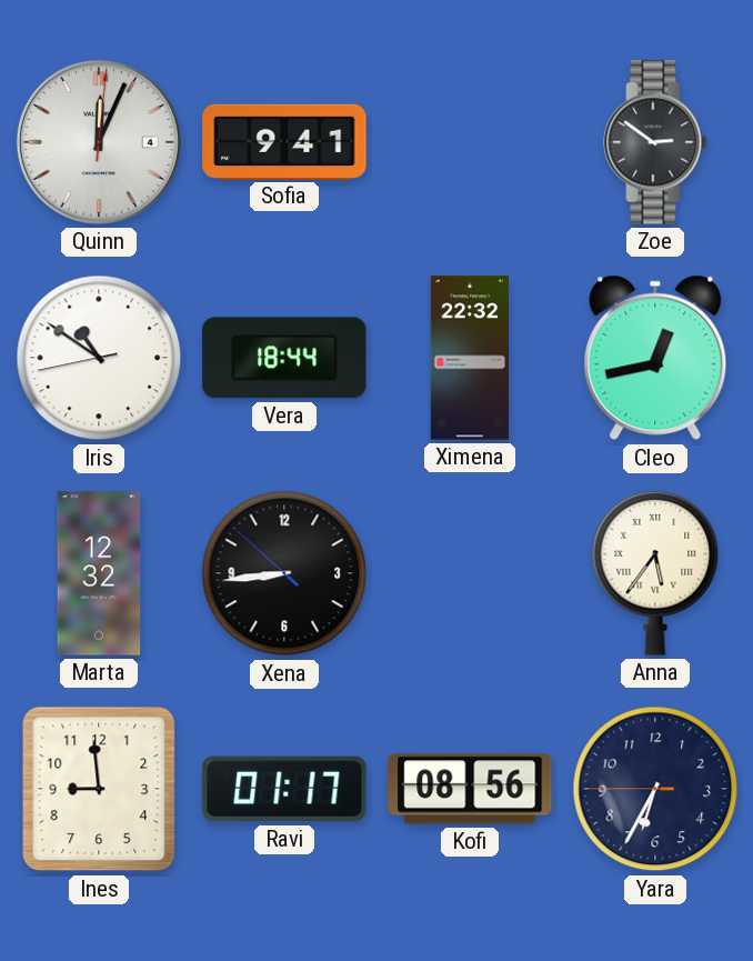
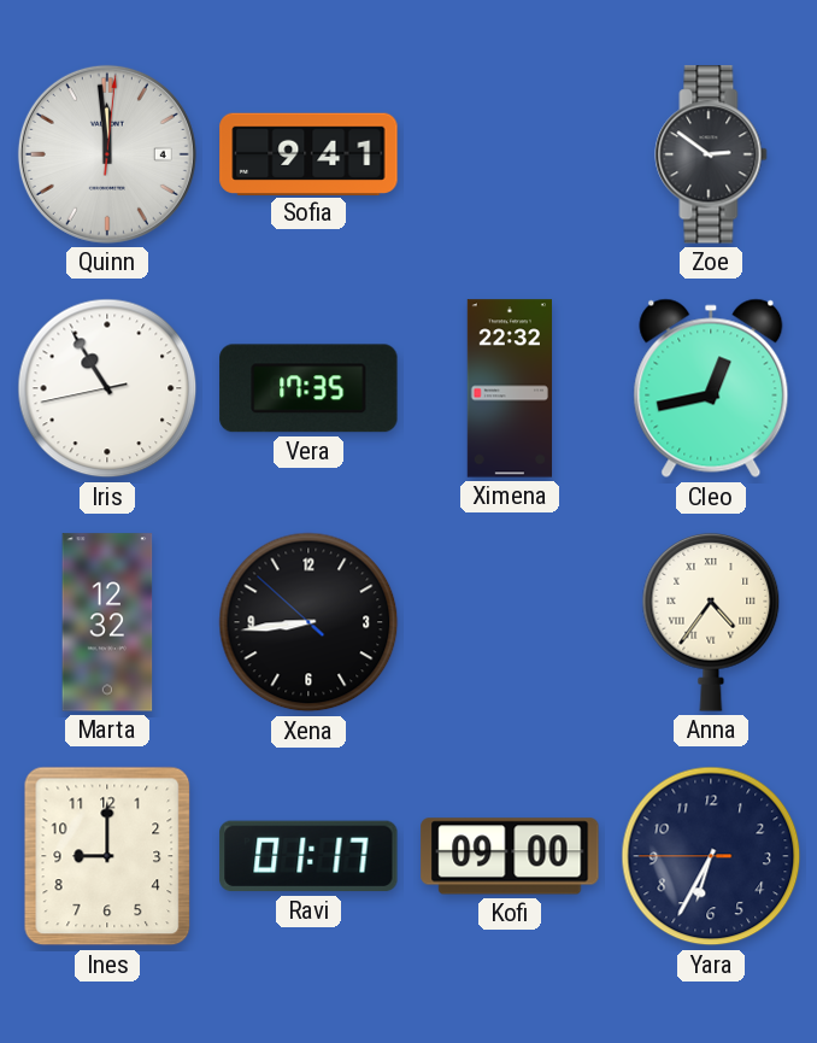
Quinn: 12:04 -> 11:59 (107, 154)
Iris: 10:50 -> 10:54 (107, 388)
Vera: 18:44 -> 17:35 (308, 388)
Anna: 5:36 -> 4:36 (711, 622)
Ines: 8:59 -> 9:00 (107, 856)
Kofi: 08:56 -> 09:00 (510, 856)
